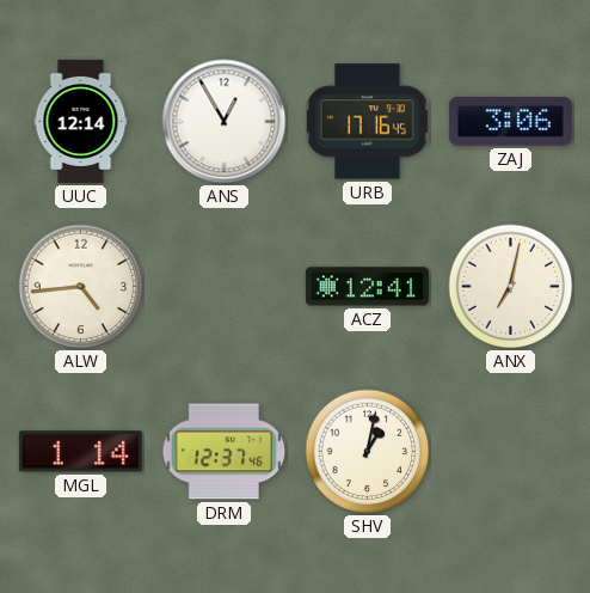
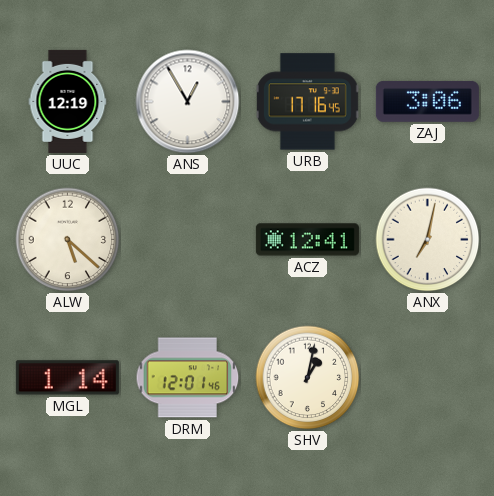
UUC: 12:14 -> 12:19 (68, 101)
ALW: 4:44 -> 5:22 (68, 240)
DRM: 12:37 -> 12:01 (188, 378)
